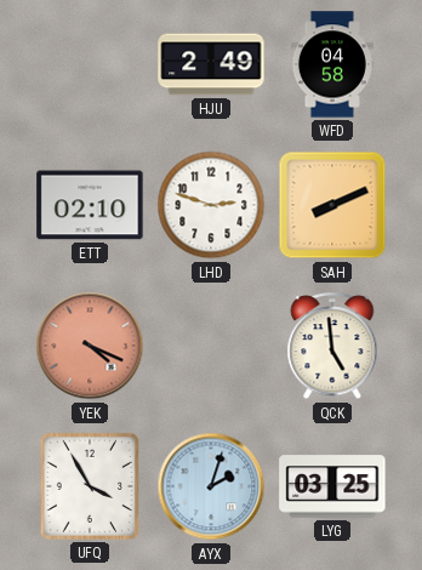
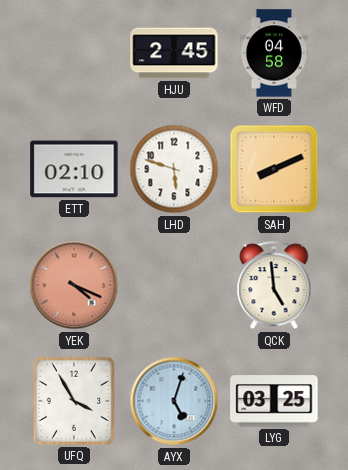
HJU: 2:49 -> 2:45 (174, 53)
LHD: 2:48 -> 5:48 (174, 169)
AYX: 2:03 -> 5:03 (174, 401)
